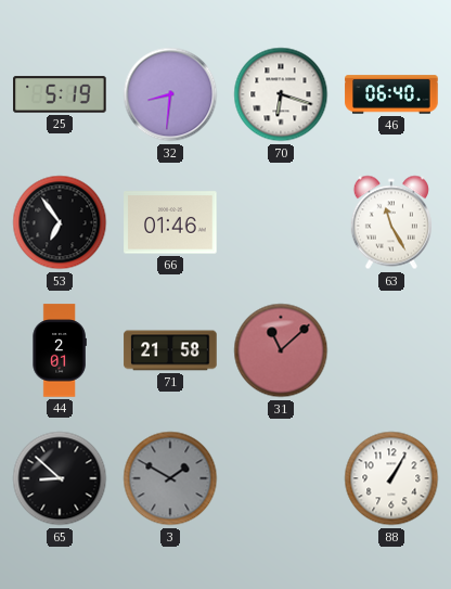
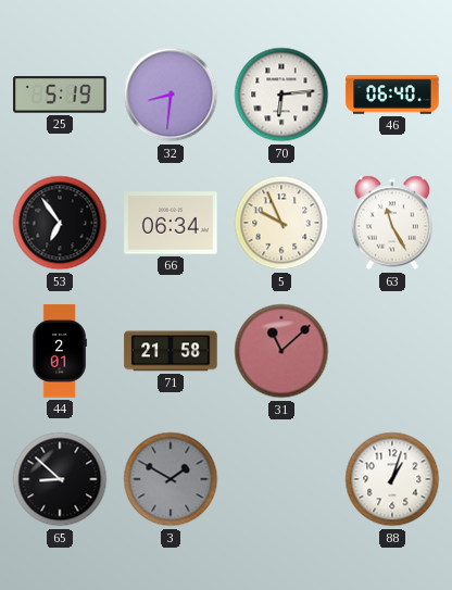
70: 6:18 -> 6:14 (281, 95)
66: 01:46 -> 06:34 (171, 223)
5: none -> 9:56 (281, 223)
88: 1:05 -> 1:03 (392, 479)
